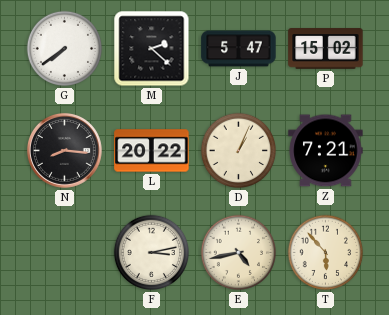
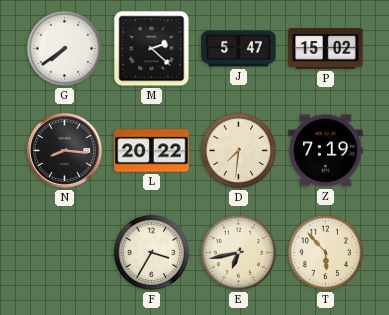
D: 1:04 -> 7:31 (239, 151)
Z: 7:21 -> 7:19 (326, 151)
F: 3:13 -> 3:35 (152, 253)
E: 4:43 -> 6:43 (239, 253)
